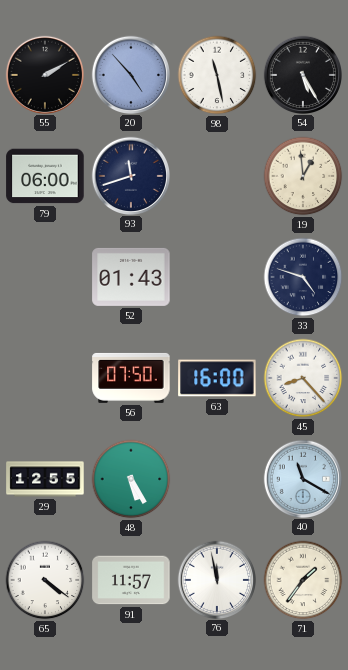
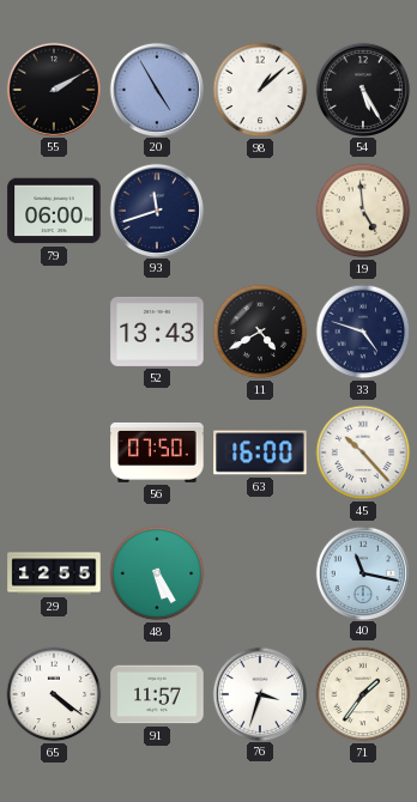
20: 4:53 -> 4:55 (156, 89)
98: 11:28 -> 1:08 (260, 90)
19: 12:59 -> 4:59 (363, 211)
52: 01:43 -> 13:43 (157, 332)
11: none -> 4:40 (260, 332)
45: 8:23 -> 10:23 (363, 452)
40: 11:20 -> 11:17 (362, 572)
76: 11:58 -> 3:33 (259, 693)
